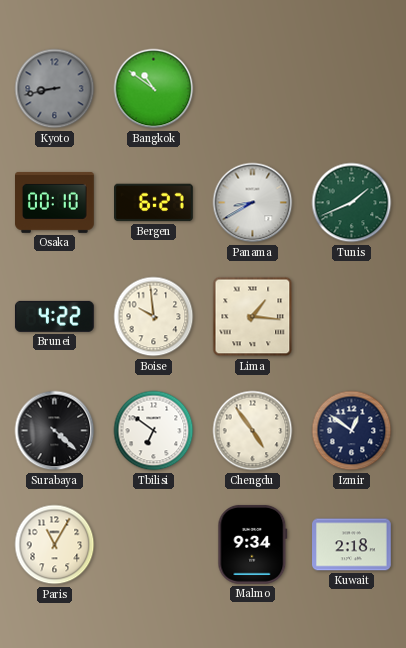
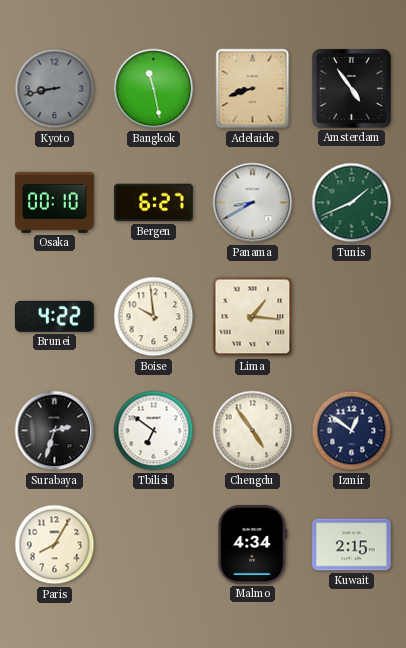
Bangkok: 10:51 -> 11:28 (154, 89)
Adelaide: none -> 8:42 (253, 89)
Amsterdam: none -> 4:54 (352, 89)
Surabaya: 4:22 -> 2:33 (55, 431)
Paris: 11:05 -> 8:05 (55, 545)
Malmo: 9:34 -> 4:34 (253, 544)
Kuwait: 2:18 -> 2:15 (352, 545)
